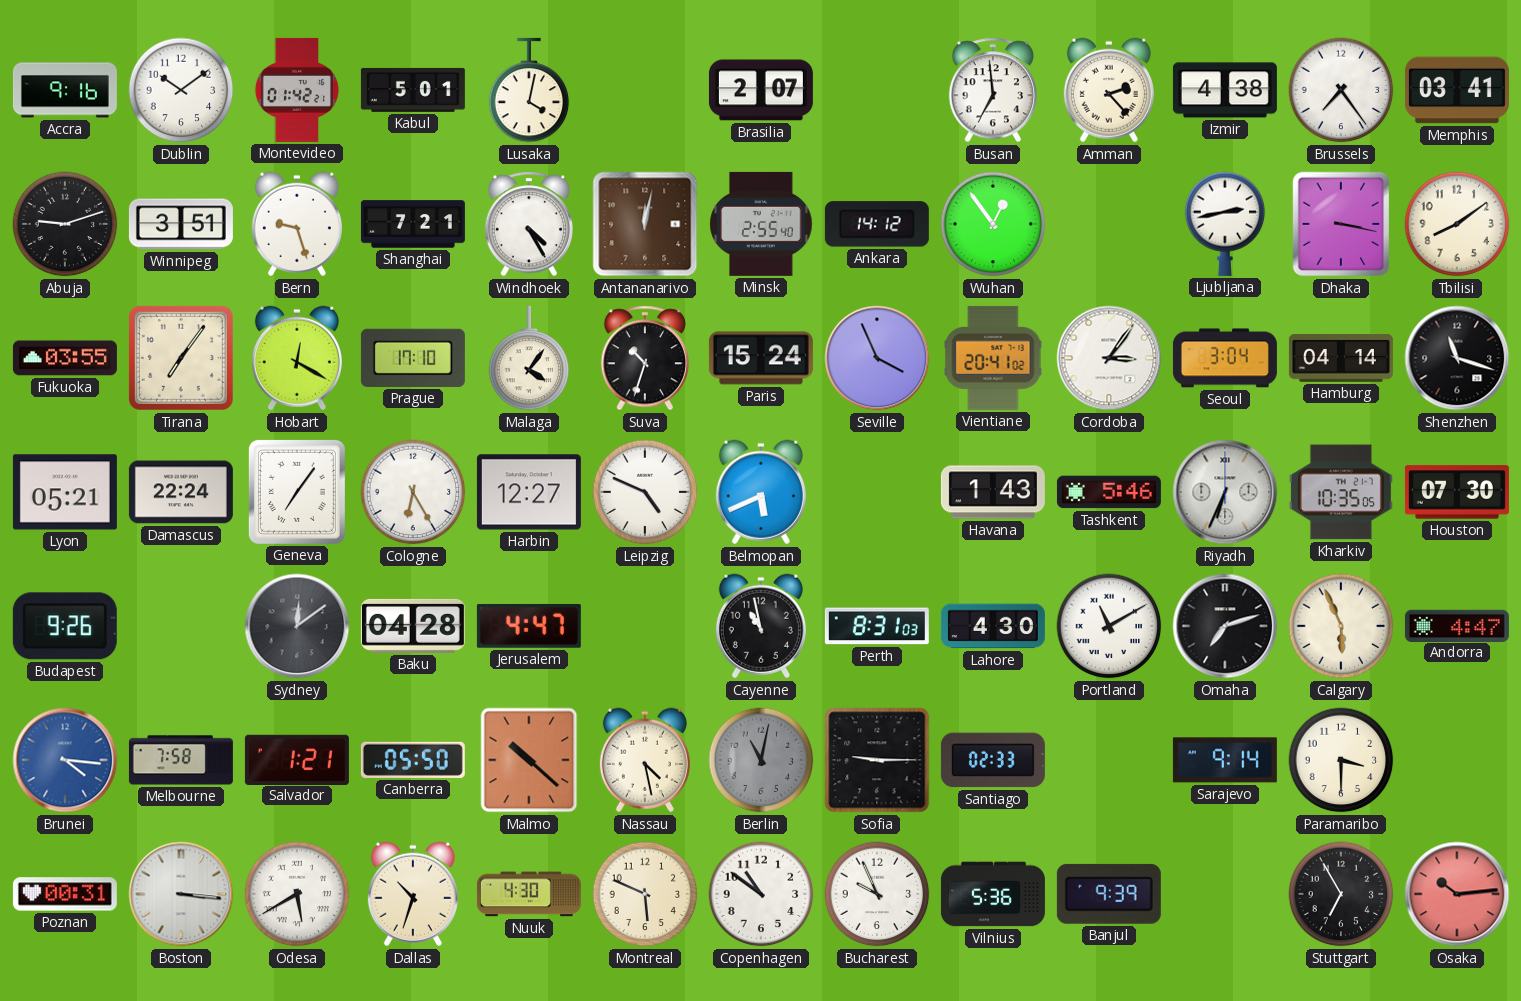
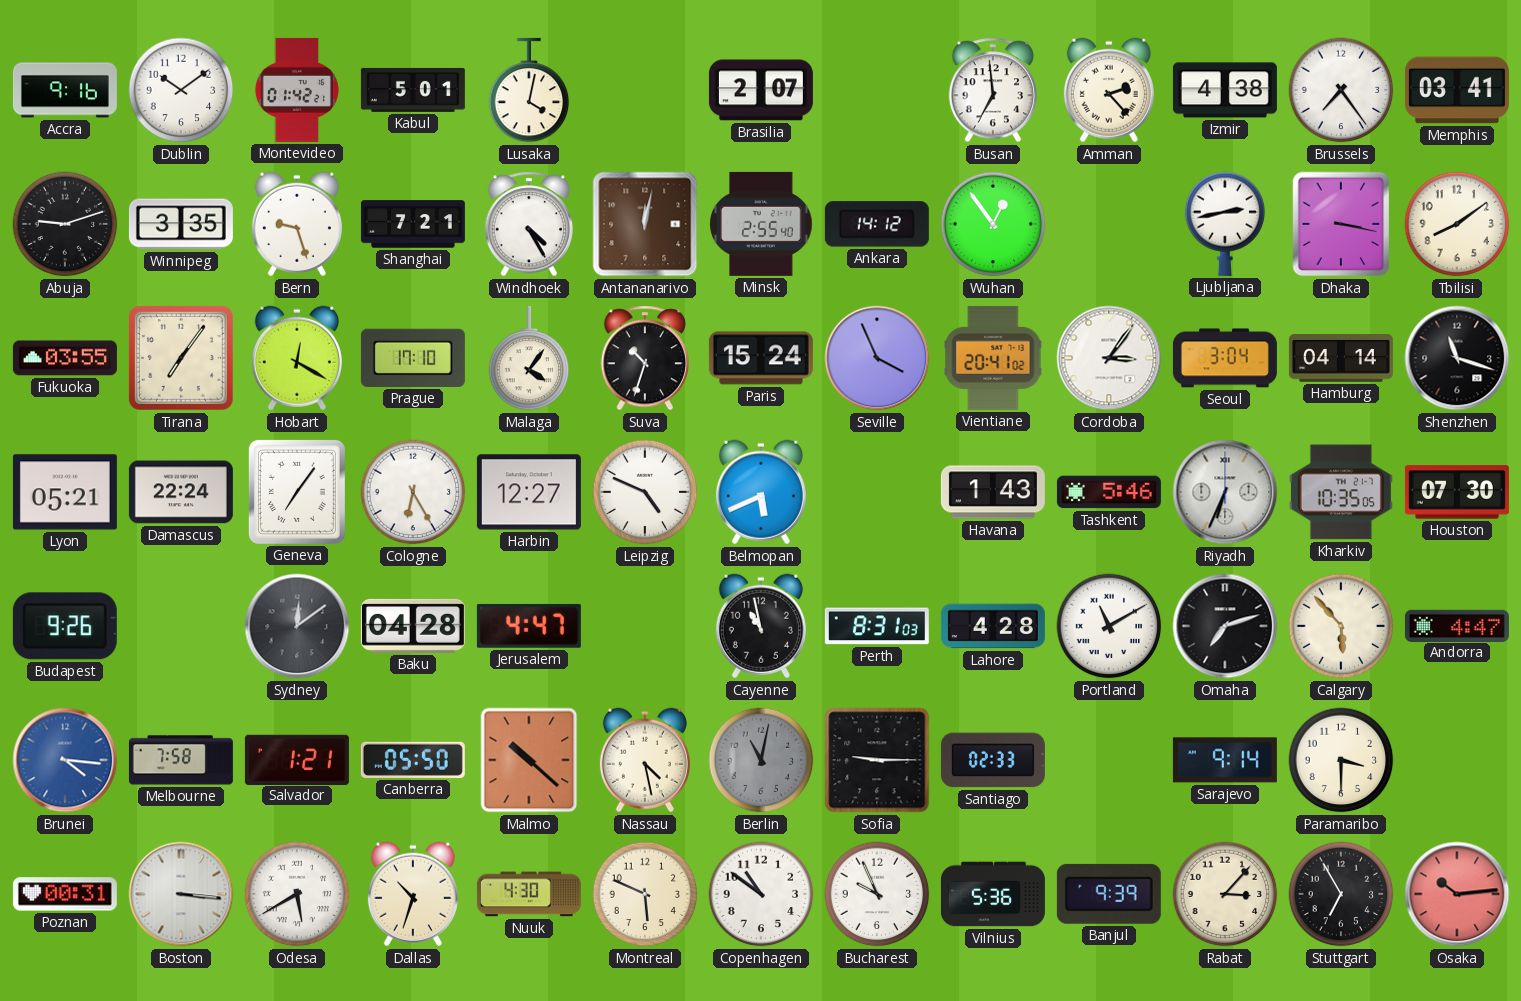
Winnipeg: 3:51 -> 3:35 (181, 224)
Lahore: 4:30 -> 4:28 (993, 626)
Calgary: 5:56 -> 5:53 (1341, 626)
Rabat: none -> 3:07 (1225, 894)
